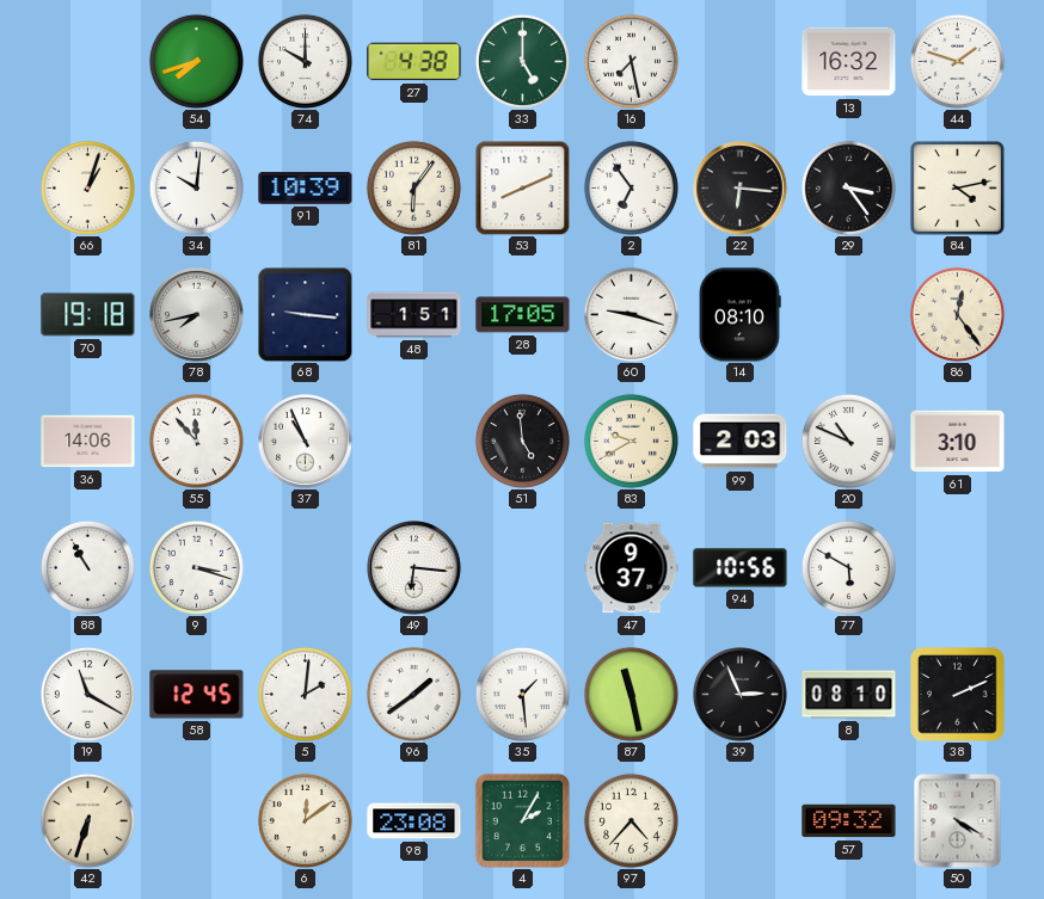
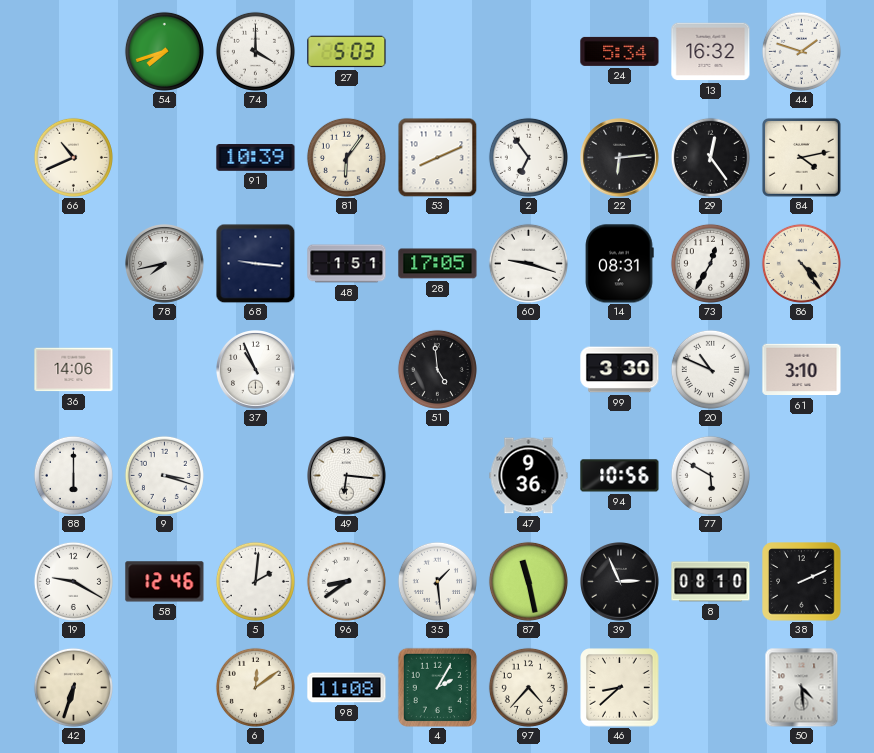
74: 10:00 -> 4:00 (255, 51)
27: 4:38 -> 5:03 (347, 52)
33: 5:00 -> none (522, 61)
16: 7:28 -> none (631, 61)
24: none -> 5:34 (620, 51)
66: 1:03 -> 10:41 (73, 157)
34: 10:01 -> none (196, 187)
22: 6:16 -> 6:14 (620, 158)
29: 3:24 -> 12:24 (710, 157)
70: 19:18 -> none (88, 315)
14: 08:10 -> 08:31 (619, 264)
73: none -> 12:35 (710, 263)
86: 12:24 -> 4:24 (801, 263)
55: 11:53 -> none (196, 441)
83: 9:40 -> none (631, 441)
99: 2:03 -> 3:30 (620, 370)
88: 10:55 -> 6:00 (73, 475)
47: 9:37 -> 9:36 (529, 476)
19: 11:20 -> 9:20 (73, 581)
58: 12:45 -> 12:46 (165, 582)
96: 1:39 -> 8:39 (346, 581)
98: 23:08 -> 11:08 (347, 688)
46: none -> 8:38 (620, 688)
57: 09:32 -> none (849, 821)
50: 4:20 -> 4:29 (802, 687)
